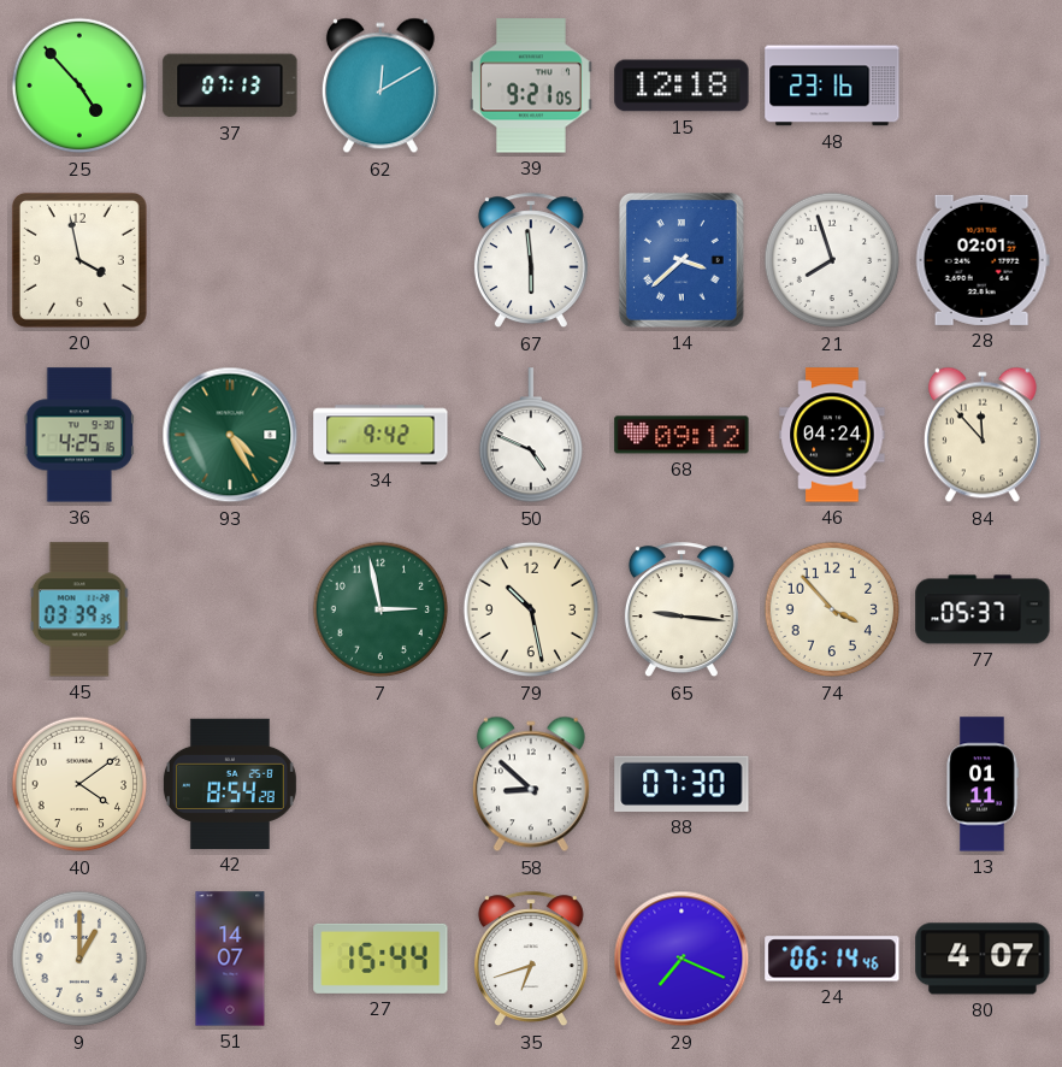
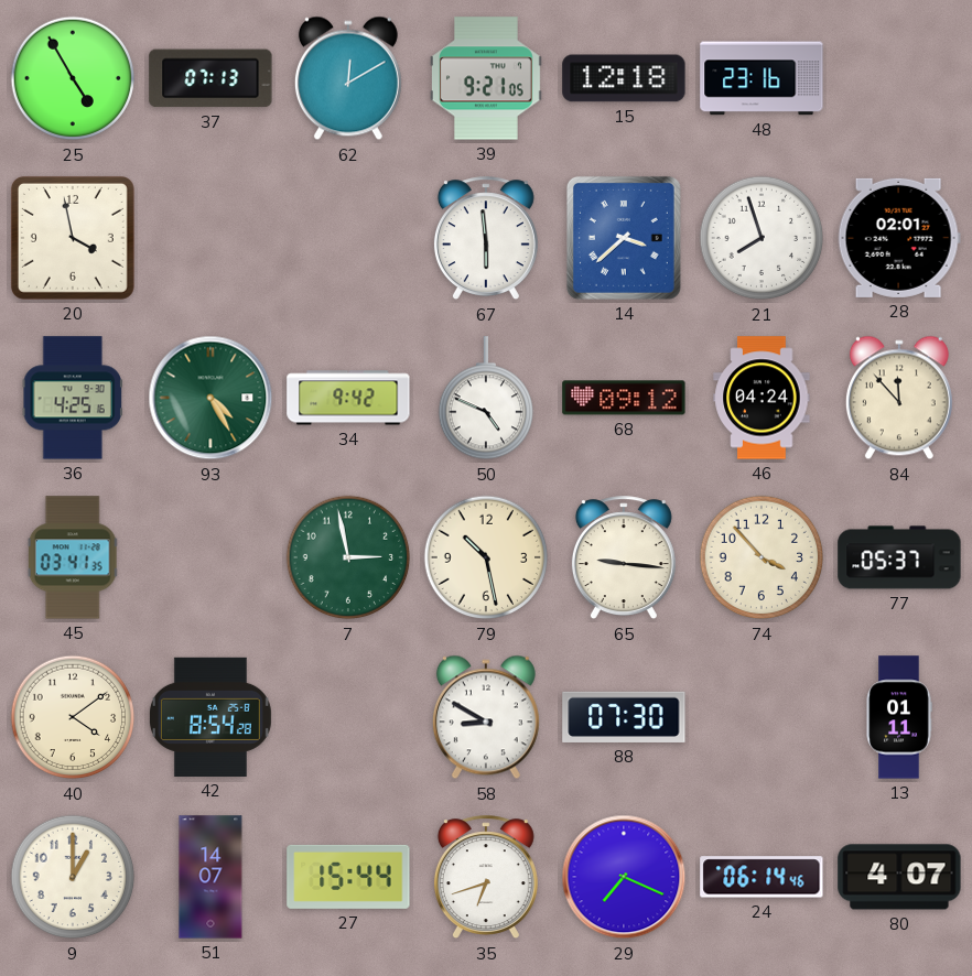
25: 4:53 -> 4:55 (73, 78)
45: 03:39 -> 03:41 (73, 557)
58: 8:52 -> 8:50 (486, 717)
